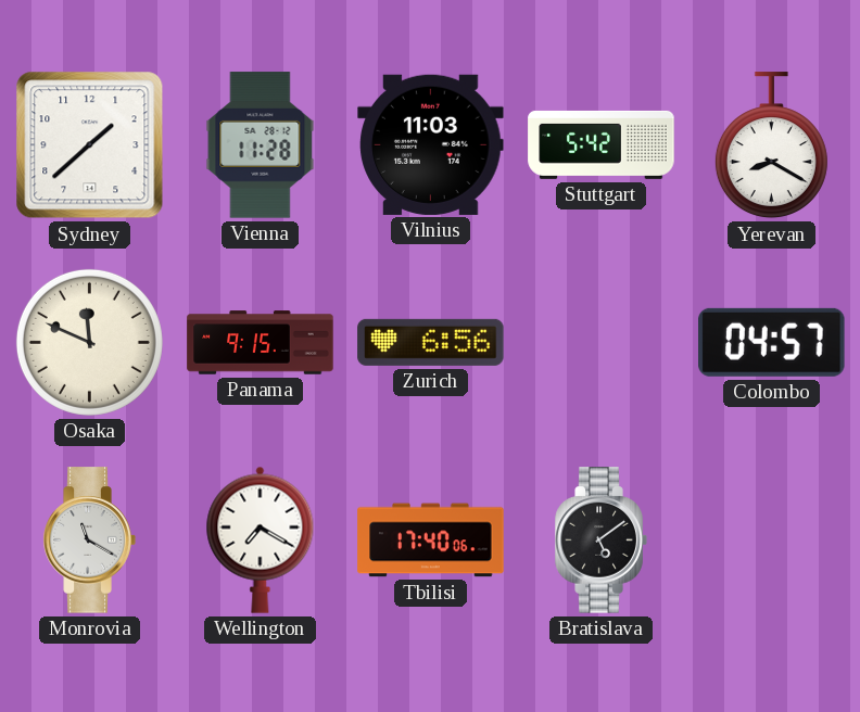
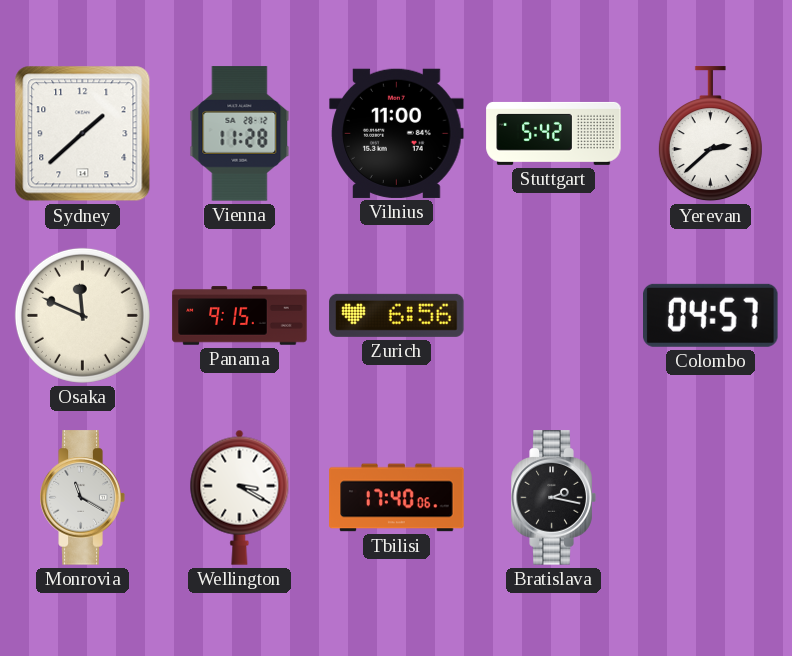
Vilnius: 11:03 -> 11:00 (397, 133)
Yerevan: 8:20 -> 2:38 (710, 134)
Wellington: 7:20 -> 3:20 (240, 497)
Bratislava: 5:09 -> 2:17 (553, 498)
